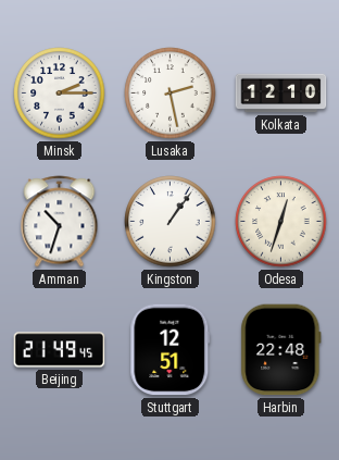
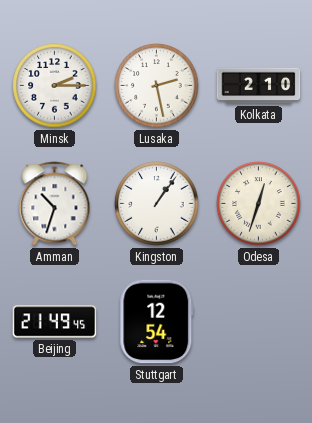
Kolkata: 12:10 -> 2:10 (259, 86)
Stuttgart: 12:51 -> 12:54 (157, 322)
Harbin: 22:48 -> none (281, 350)
